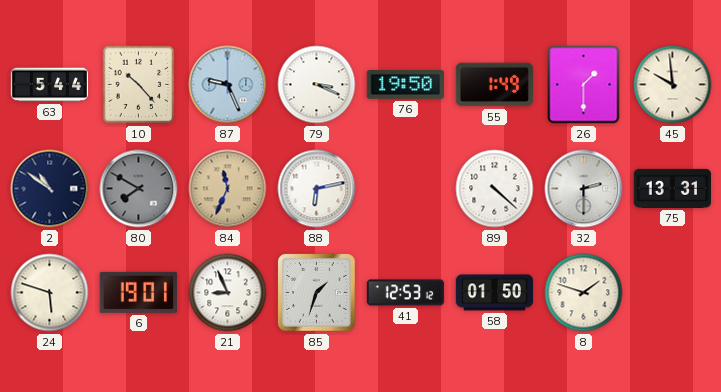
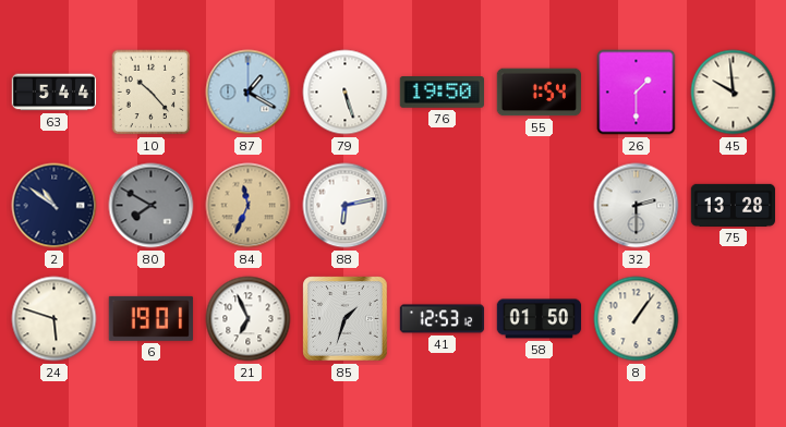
87: 9:26 -> 1:20 (249, 93)
79: 3:19 -> 5:27 (346, 93)
55: 1:49 -> 1:54 (539, 93)
89: 4:22 -> none (495, 189)
75: 13:31 -> 13:28 (733, 205)
21: 8:56 -> 6:56 (249, 319)
8: 1:48 -> 1:06 (637, 319)
